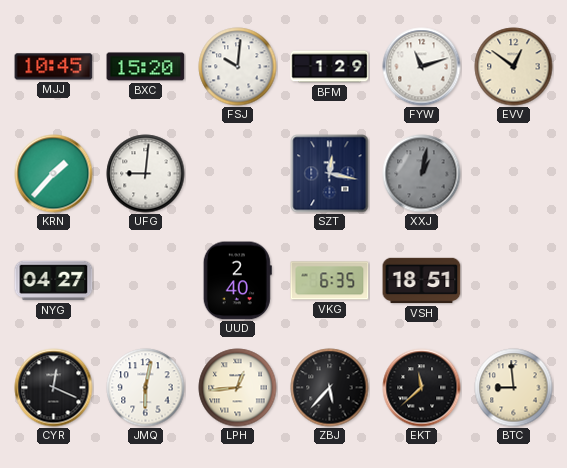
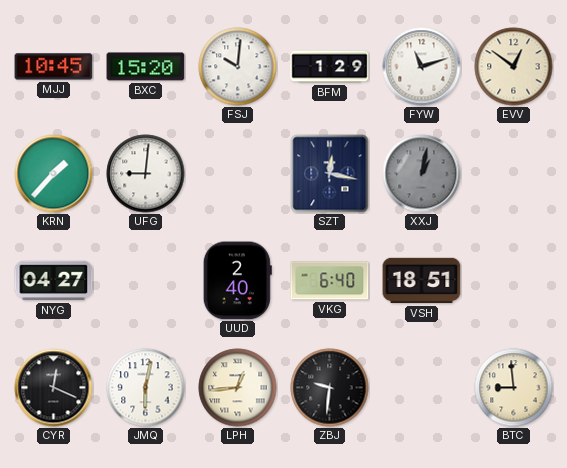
VKG: 6:35 -> 6:40 (330, 281)
ZBJ: 5:37 -> 9:31 (330, 388)
EKT: 11:38 -> none (422, 388)
